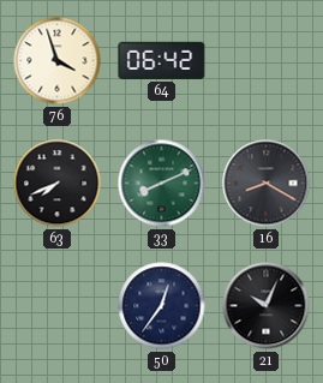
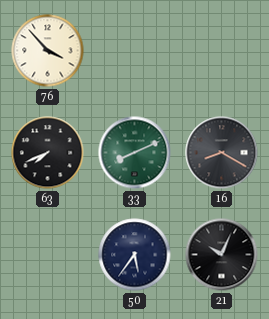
76: 3:57 -> 3:53 (48, 51)
64: 06:42 -> none (162, 60)
50: 12:36 -> 5:36 (135, 255)
